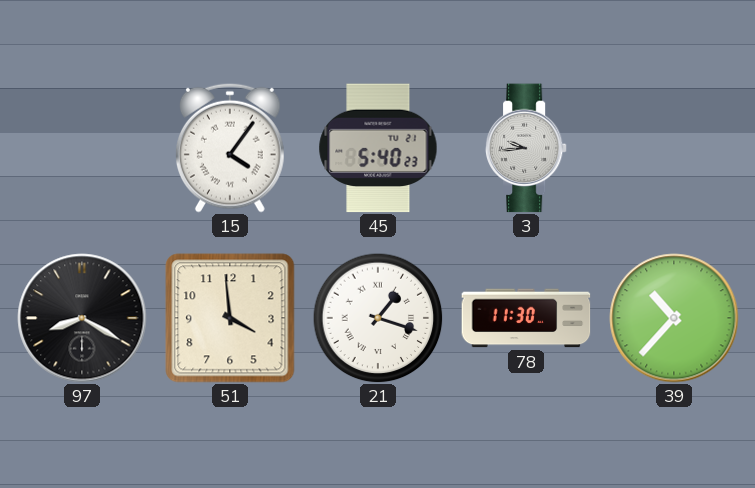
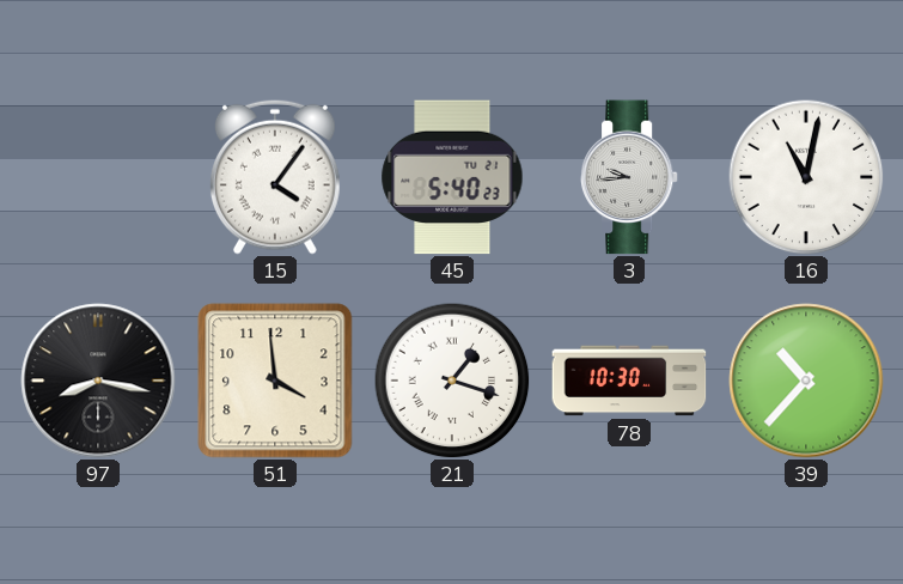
16: none -> 11:02 (806, 177)
97: 8:20 -> 8:17 (98, 381)
78: 11:30 -> 10:30 (629, 381)
